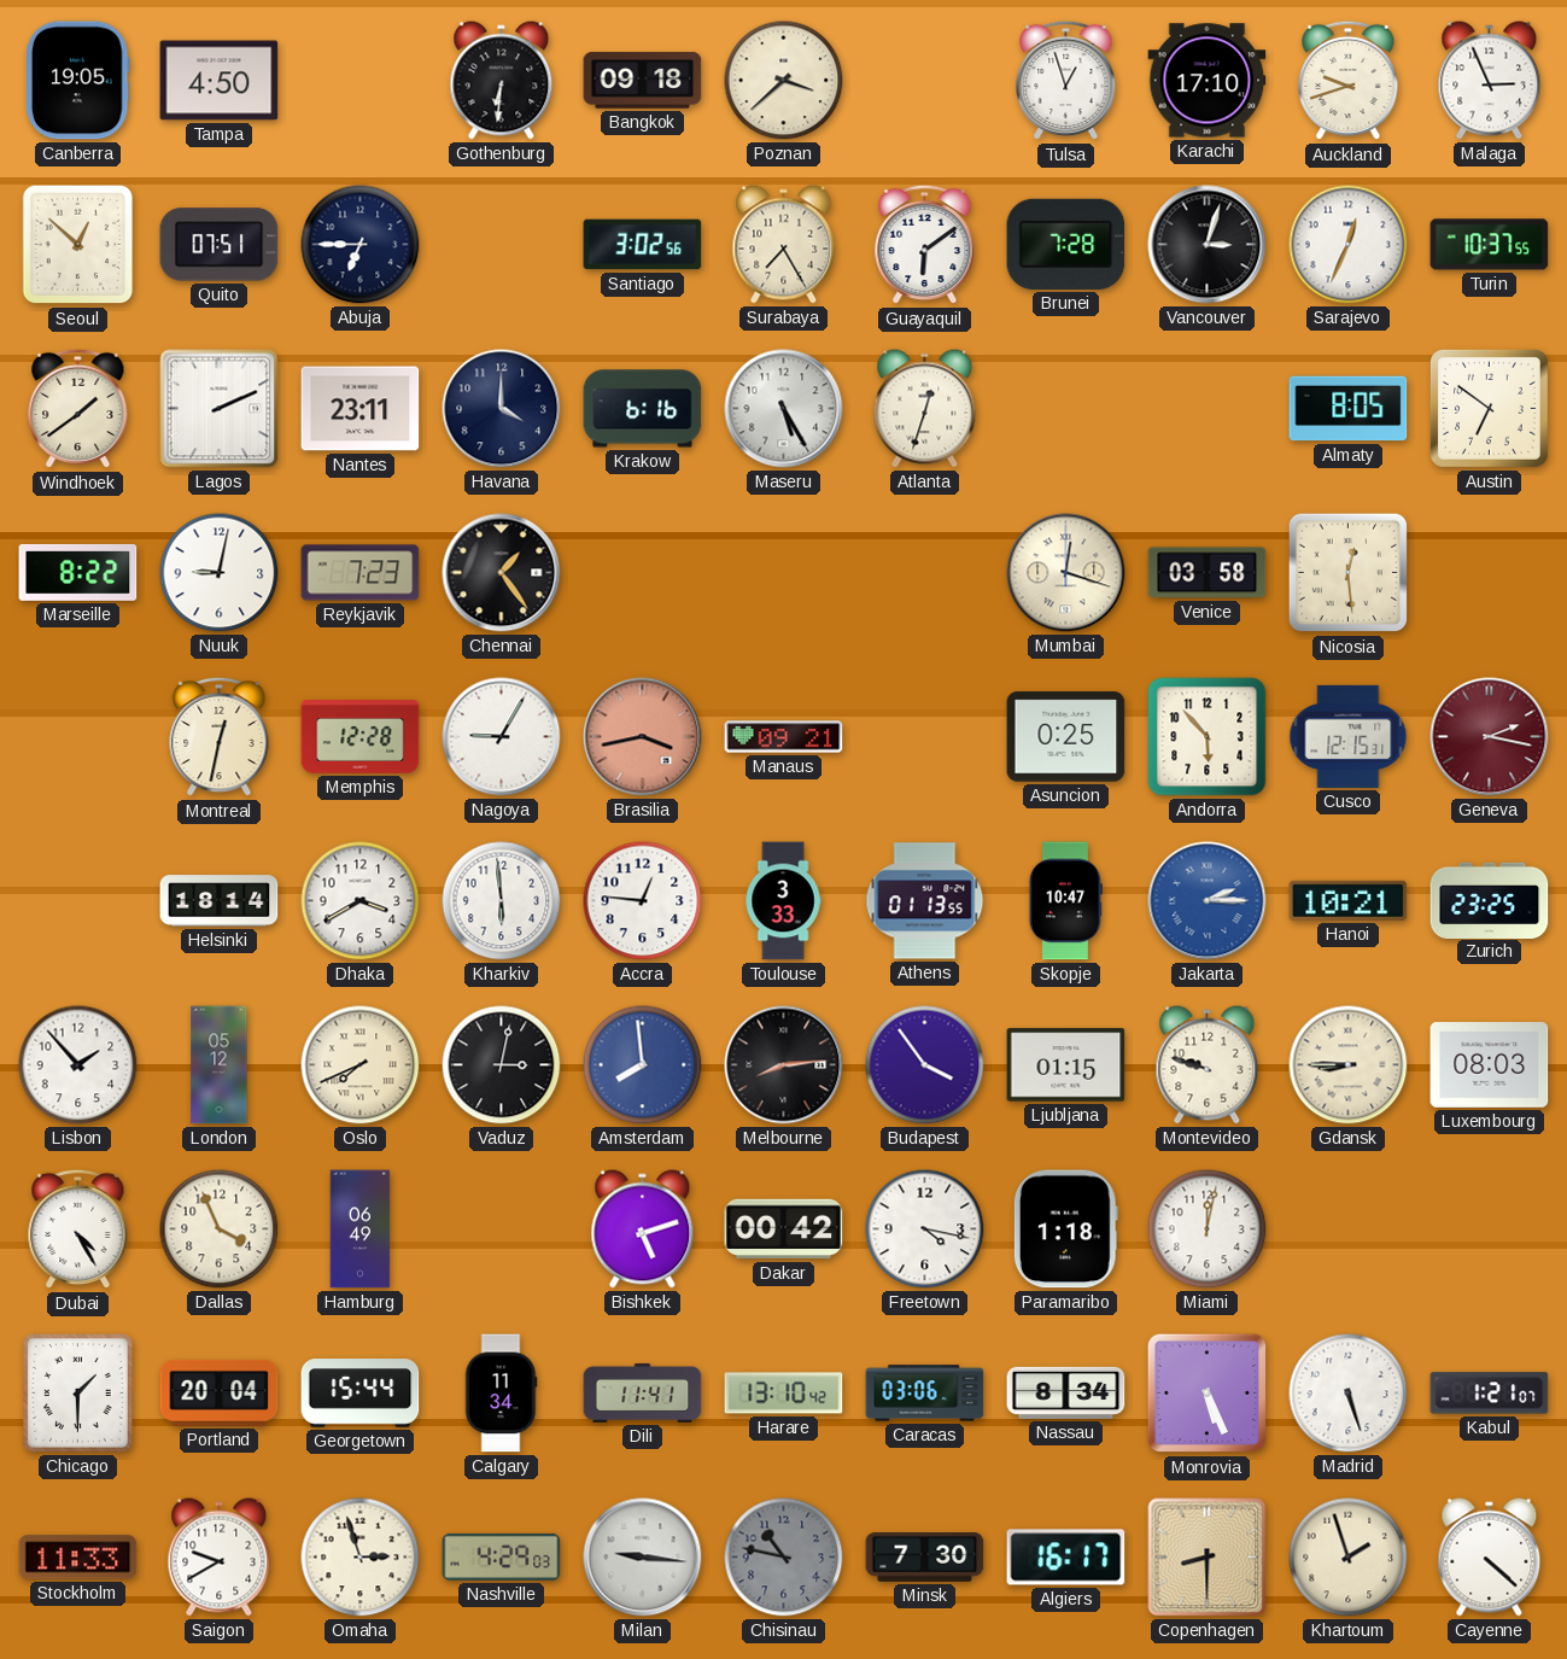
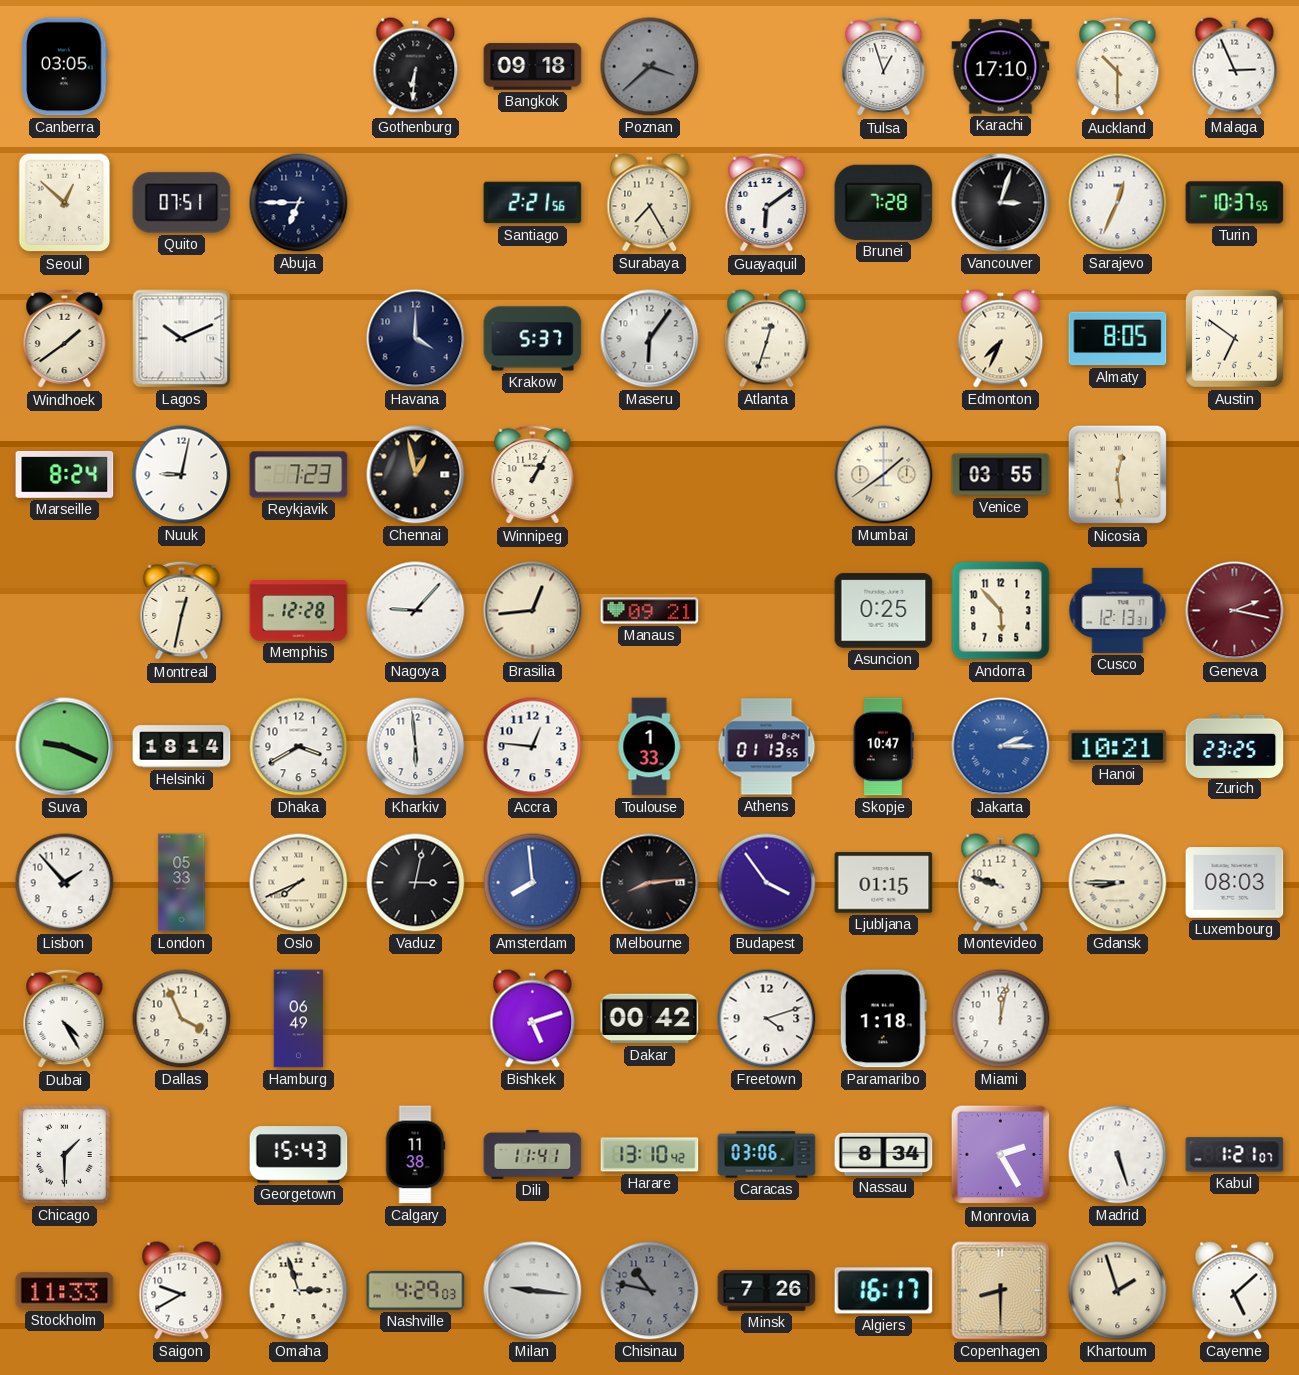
Canberra: 19:05 -> 03:05 (65, 67)
Tampa: 4:50 -> none (220, 81)
Poznan dial: cream -> grey (650, 67)
Auckland: 9:42 -> 10:30 (1118, 67)
Santiago: 3:02 -> 2:21 (533, 203)
Lagos: 2:11 -> 10:11 (182, 339)
Nantes: 23:11 -> none (361, 409)
Krakow: 6:16 -> 5:37 (533, 339)
Maseru: 5:25 -> 6:06 (650, 339)
Edmonton: none -> 7:34 (1001, 339)
Marseille: 8:22 -> 8:24 (65, 474)
Chennai: 1:24 -> 12:58 (416, 475)
Winnipeg: none -> 1:05 (533, 475)
Mumbai: 12:18 -> 1:39 (884, 475)
Venice: 03:58 -> 03:55 (1001, 475)
Nagoya: 9:05 -> 9:07 (416, 611)
Brasilia: 3:43 -> 12:44 (533, 611)
Brasilia dial: salmon -> cream (533, 611)
Cusco: 12:15 -> 12:13 (1118, 610)
Suva: none -> 9:19 (65, 747)
Toulouse: 3:33 -> 1:33 (649, 747)
London: 05:12 -> 05:33 (182, 883)
Freetown: 4:17 -> 4:12 (767, 1019)
Portland: 20:04 -> none (220, 1392)
Georgetown: 15:44 -> 15:43 (299, 1155)
Calgary: 11:34 -> 11:38 (415, 1155)
Monrovia: 5:26 -> 2:25 (1001, 1155)
Minsk: 7:30 -> 7:26 (767, 1291)
Cayenne: 4:22 -> 5:08 (1235, 1291)
